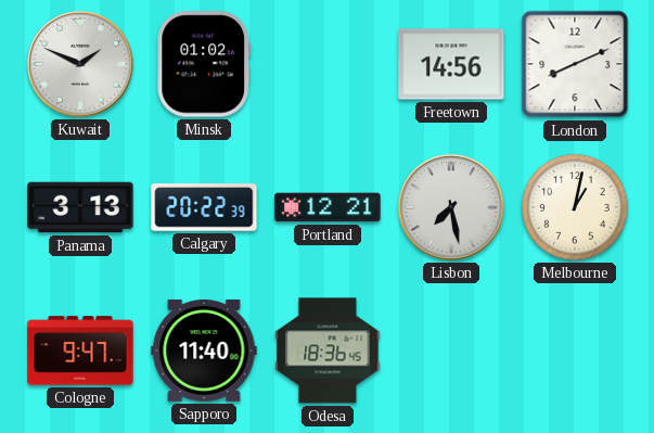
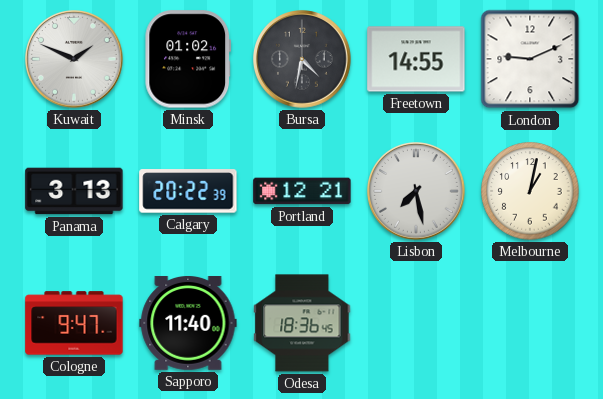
Bursa: none -> 4:32 (303, 60)
Freetown: 14:56 -> 14:55 (416, 59)
London: 8:11 -> 9:11 (530, 59)
